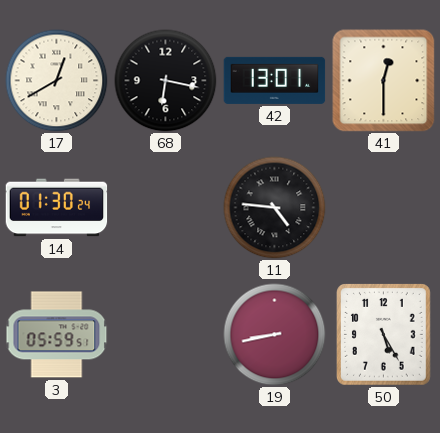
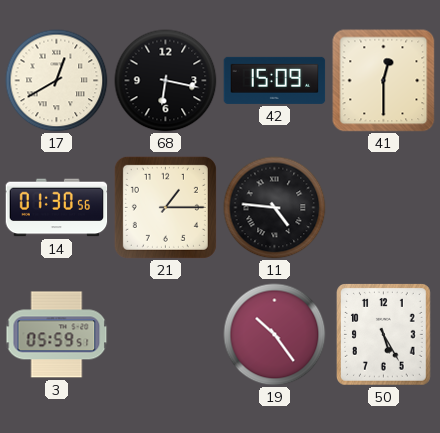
42: 13:01 -> 15:09 (275, 80)
14: 01:30:24 -> 01:30:56 (57, 208)
21: none -> 1:15 (165, 207)
19: 8:43 -> 10:24 (275, 335)
